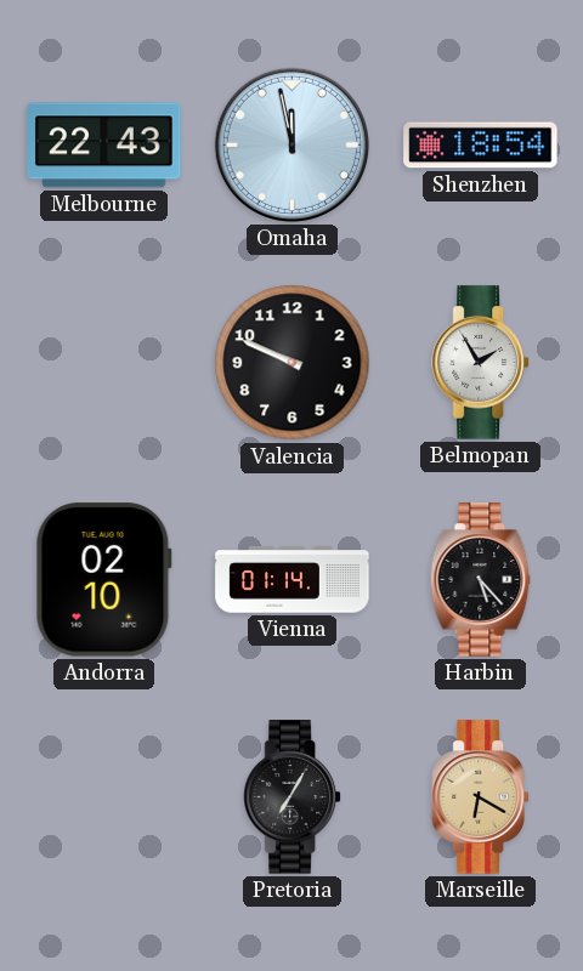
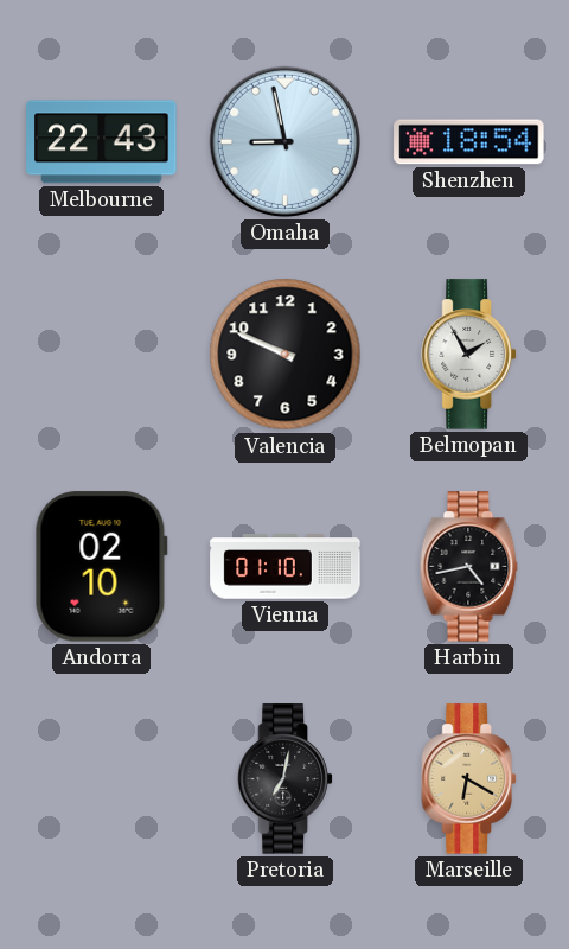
Omaha: 11:58 -> 8:58 (284, 141)
Vienna: 01:14 -> 01:10 (286, 567)
Harbin: 5:23 -> 4:43 (469, 567)
Pretoria: 7:05 -> 7:02 (286, 779)
